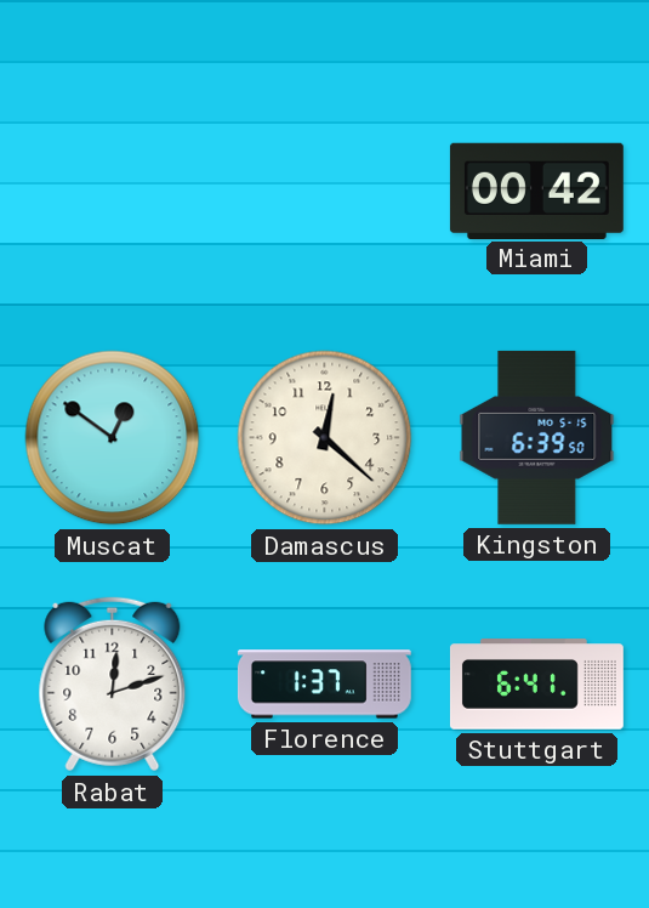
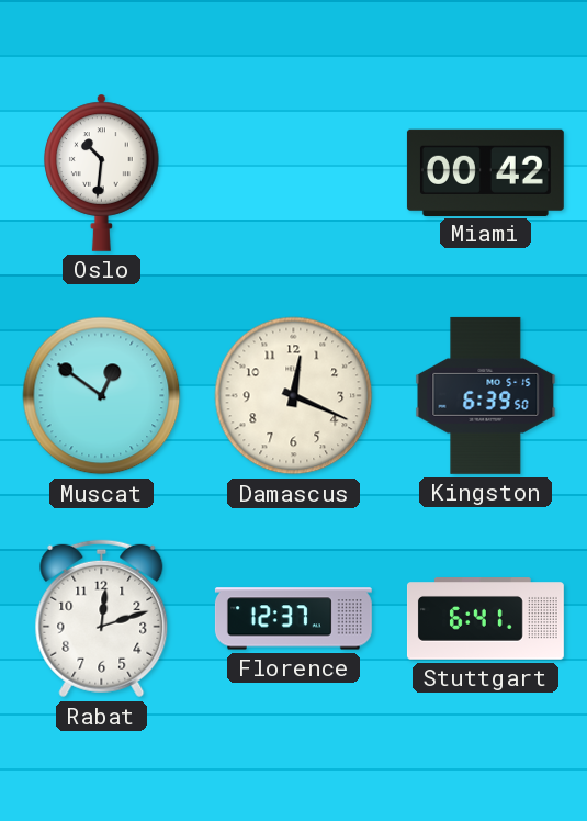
Oslo: none -> 10:31 (102, 172)
Damascus: 12:22 -> 12:19 (294, 396)
Florence: 1:37 -> 12:37 (293, 619)
